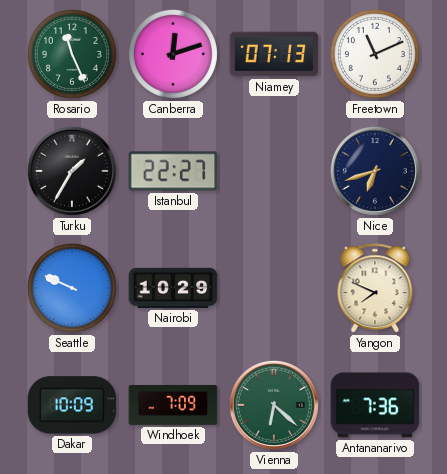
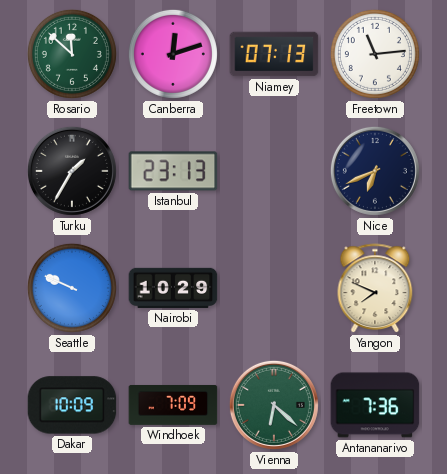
Rosario: 11:26 -> 11:52 (72, 54)
Freetown: 11:11 -> 11:14 (375, 54)
Istanbul: 22:27 -> 23:13 (173, 171)
Nice: 6:42 -> 6:41 (375, 171)
